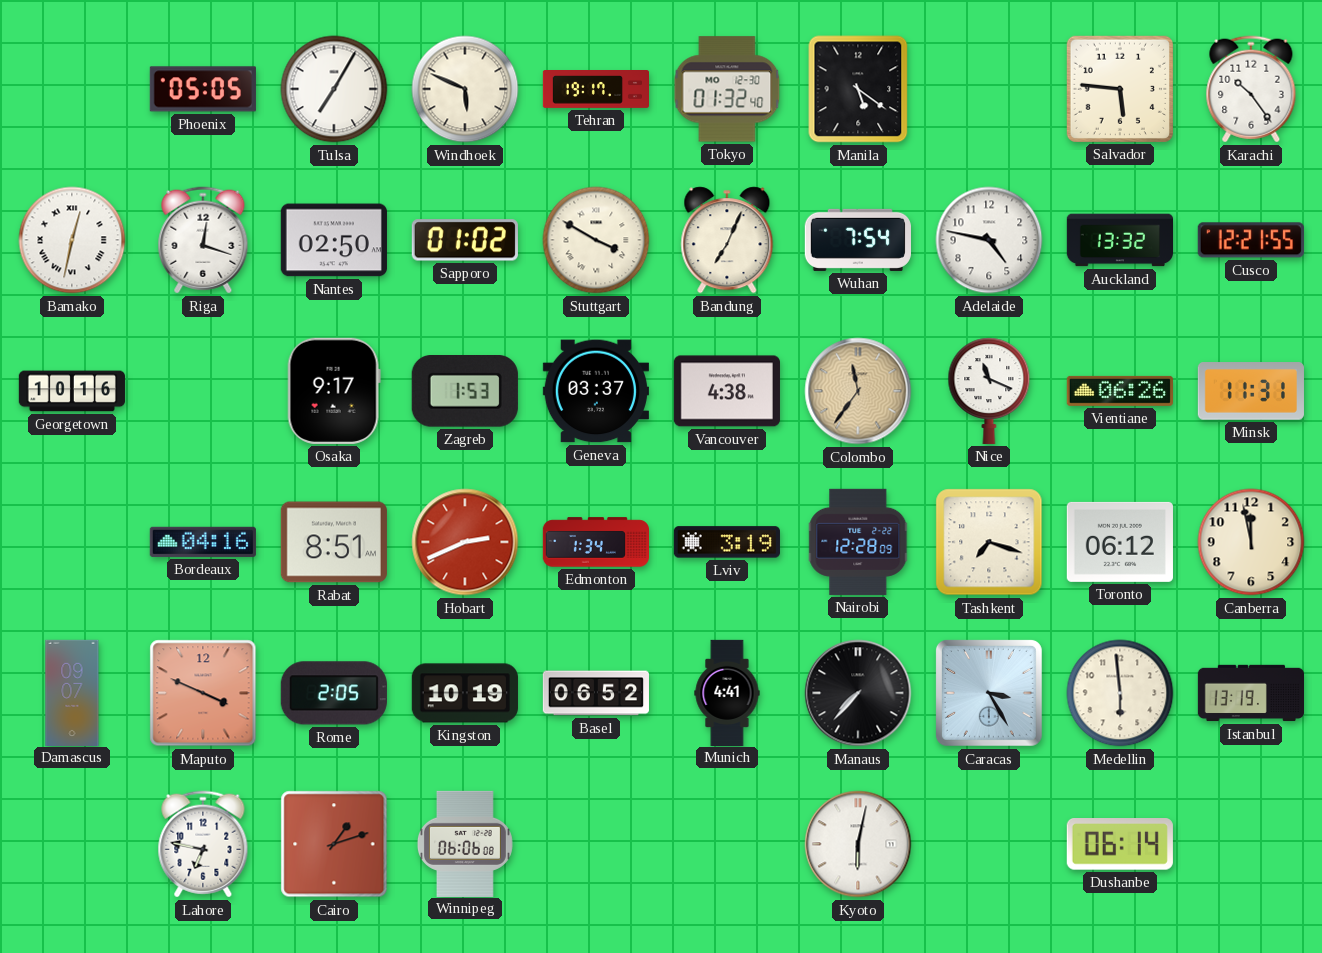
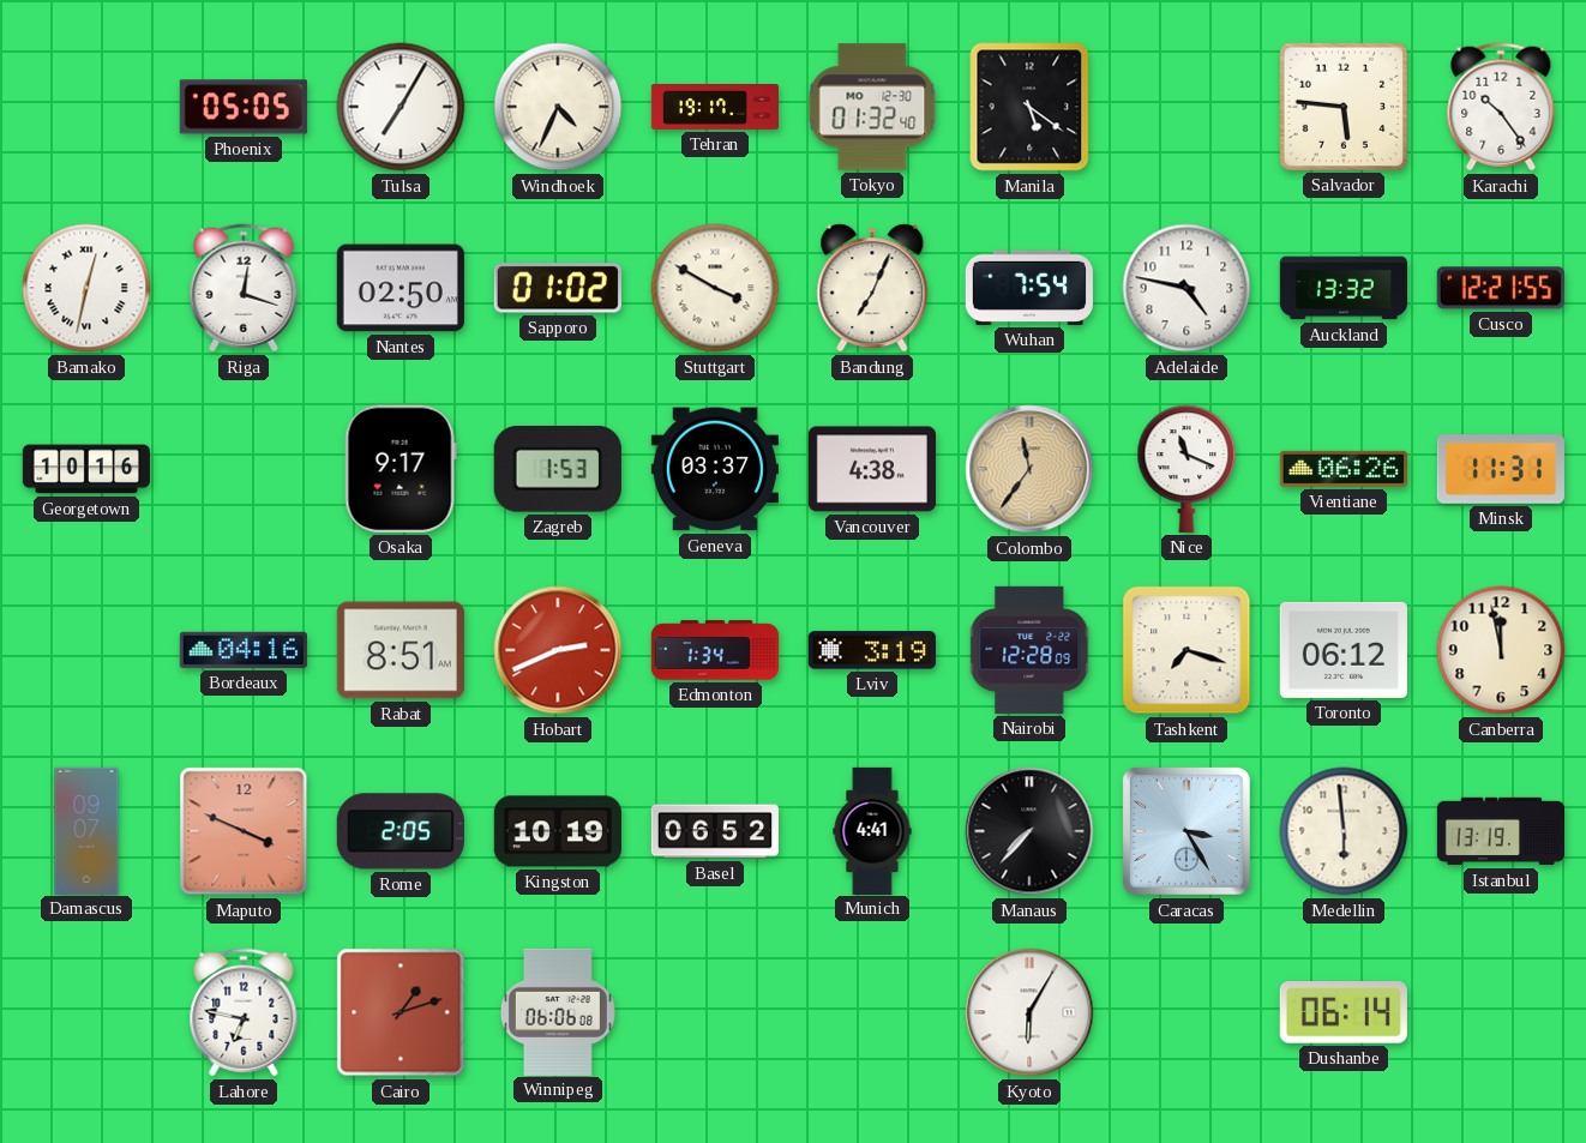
Windhoek: 5:49 -> 4:34 (558, 107)
Kyoto: 6:02 -> 6:05 (1029, 1012)
